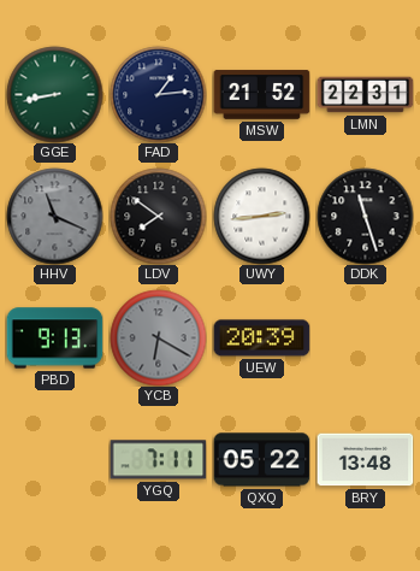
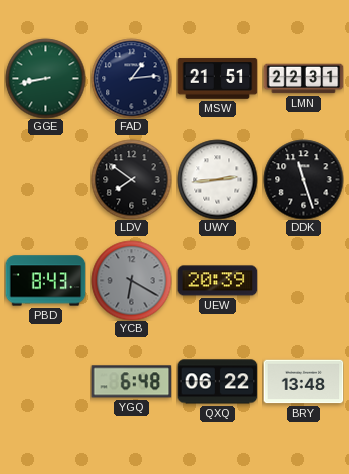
MSW: 21:52 -> 21:51 (217, 79)
HHV: 11:19 -> none (54, 216)
PBD: 9:13 -> 8:43 (45, 281)
YGQ: 7:11 -> 6:48 (131, 382)
QXQ: 05:22 -> 06:22 (217, 382)
